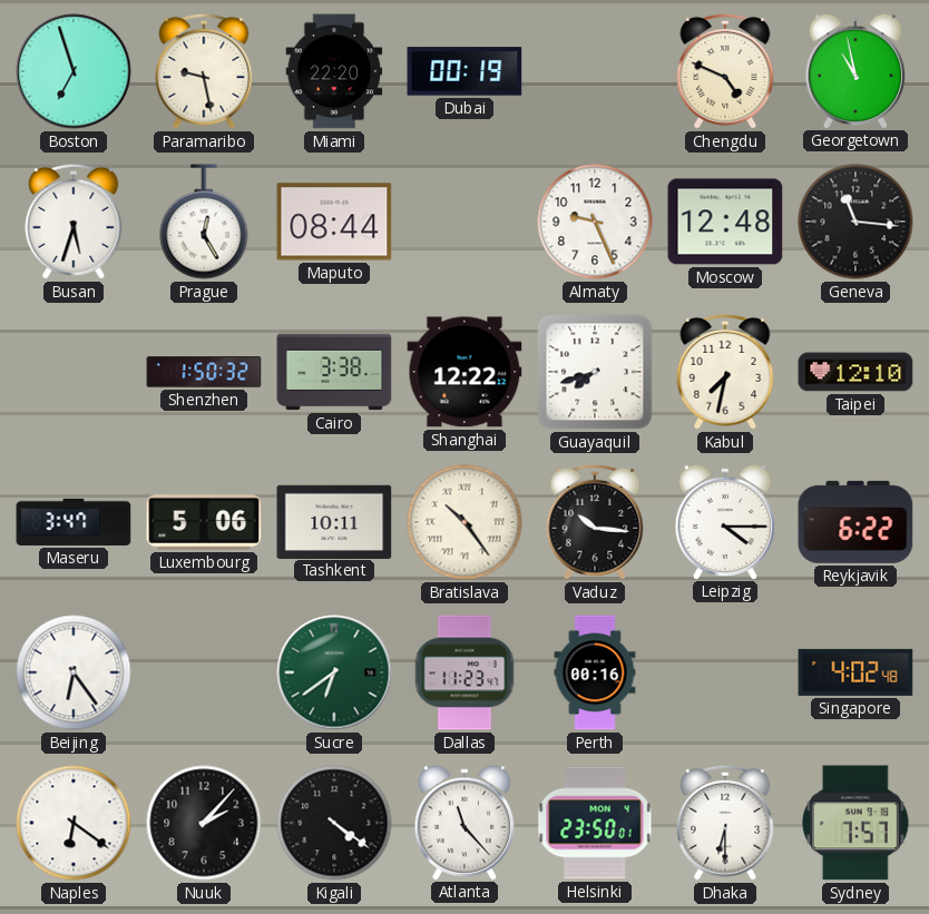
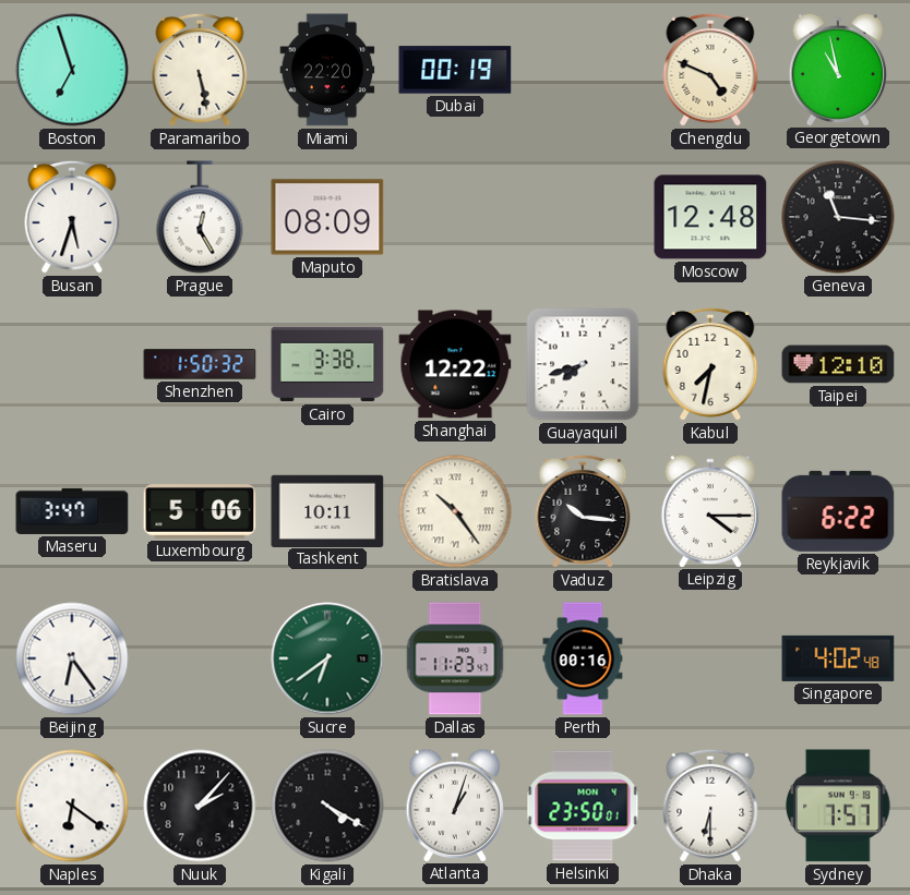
Paramaribo: 9:28 -> 5:28 (200, 70)
Maputo: 08:44 -> 08:09 (327, 217)
Almaty: 9:26 -> none (595, 222)
Kigali: 4:21 -> 4:20 (327, 806)
Atlanta: 11:23 -> 1:03 (455, 805)
